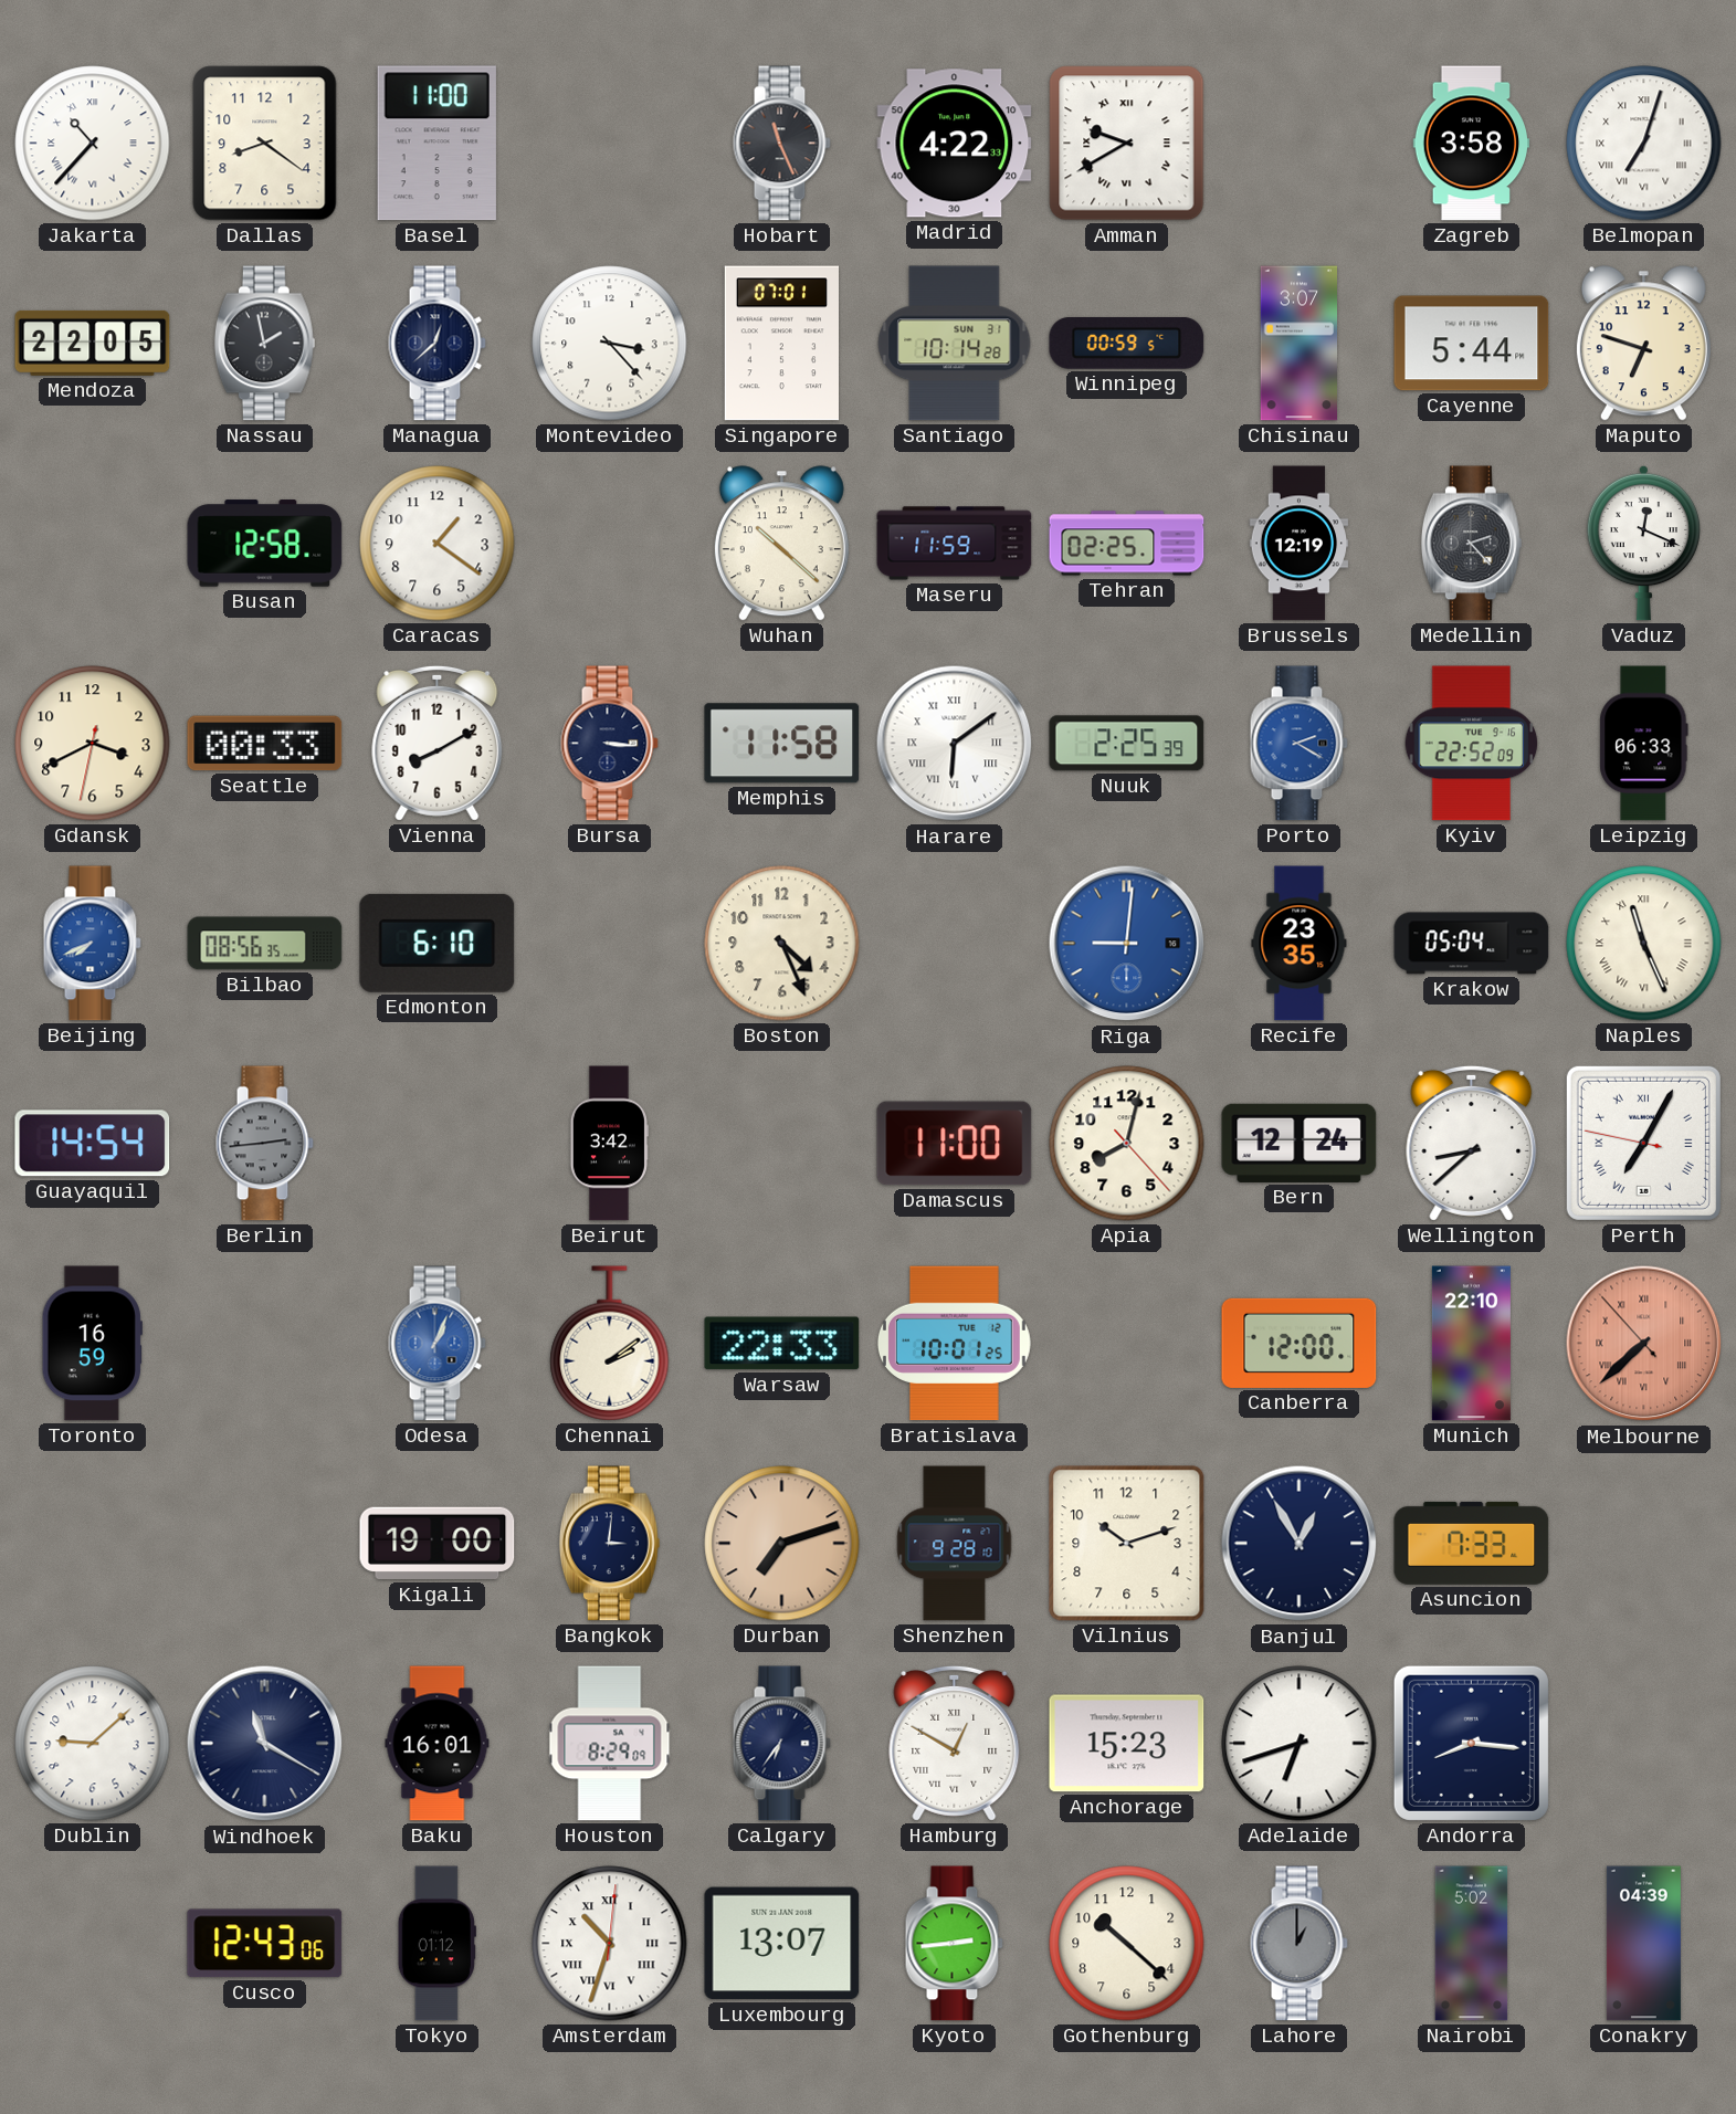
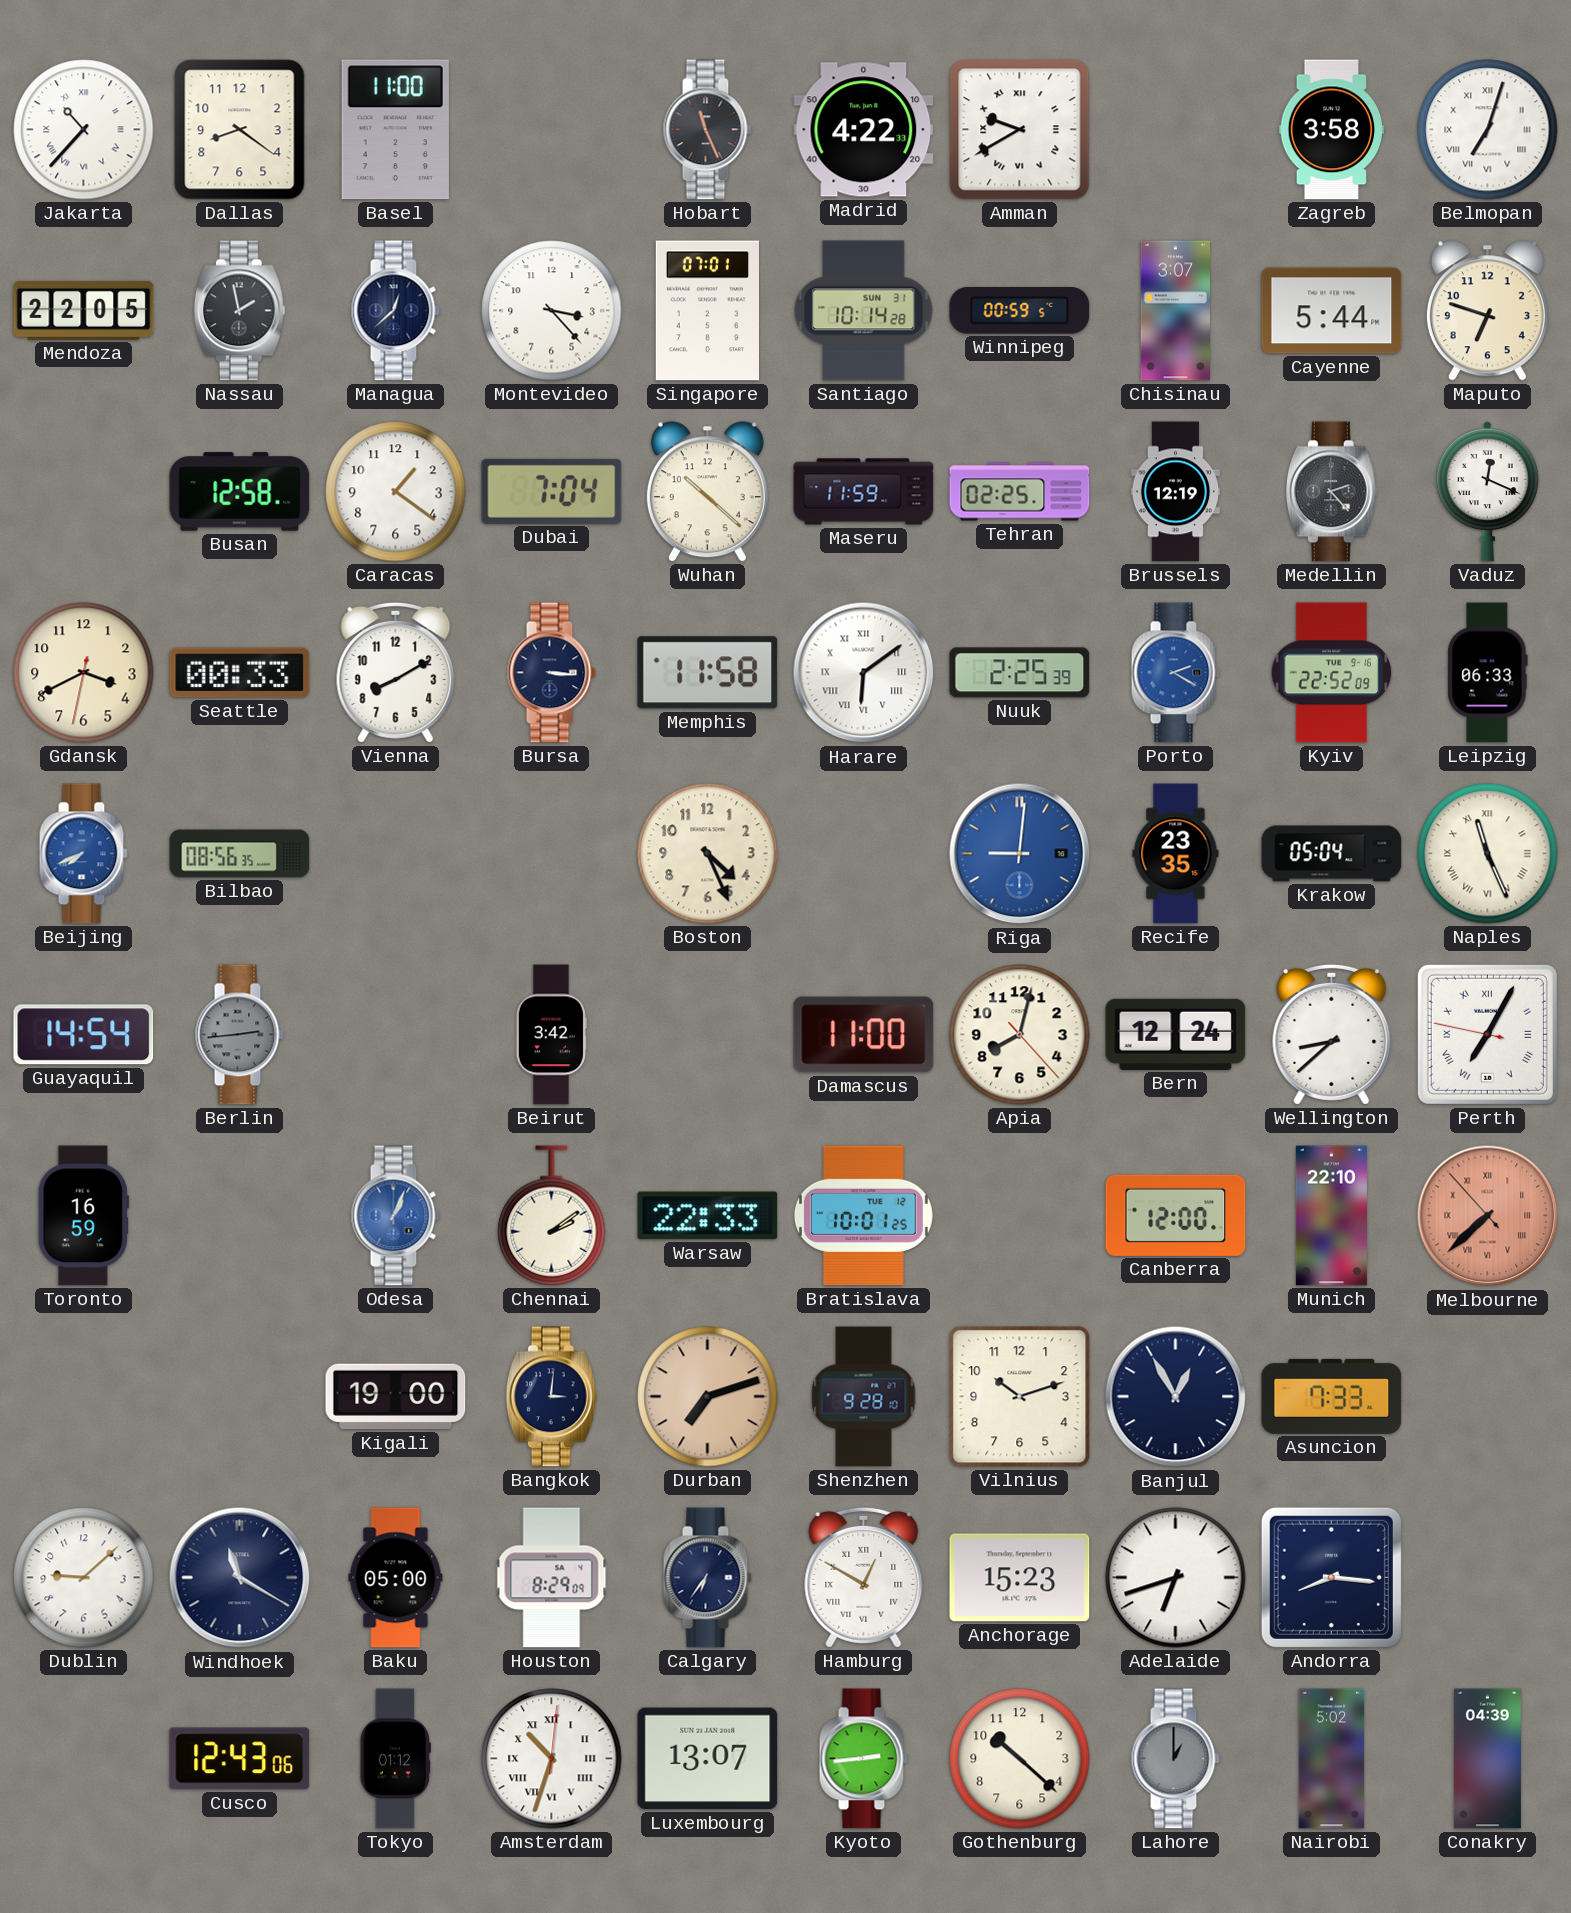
Dubai: none -> 7:04 (552, 491)
Edmonton: 6:10 -> none (438, 943)
Baku: 16:01 -> 05:00 (396, 1578)
